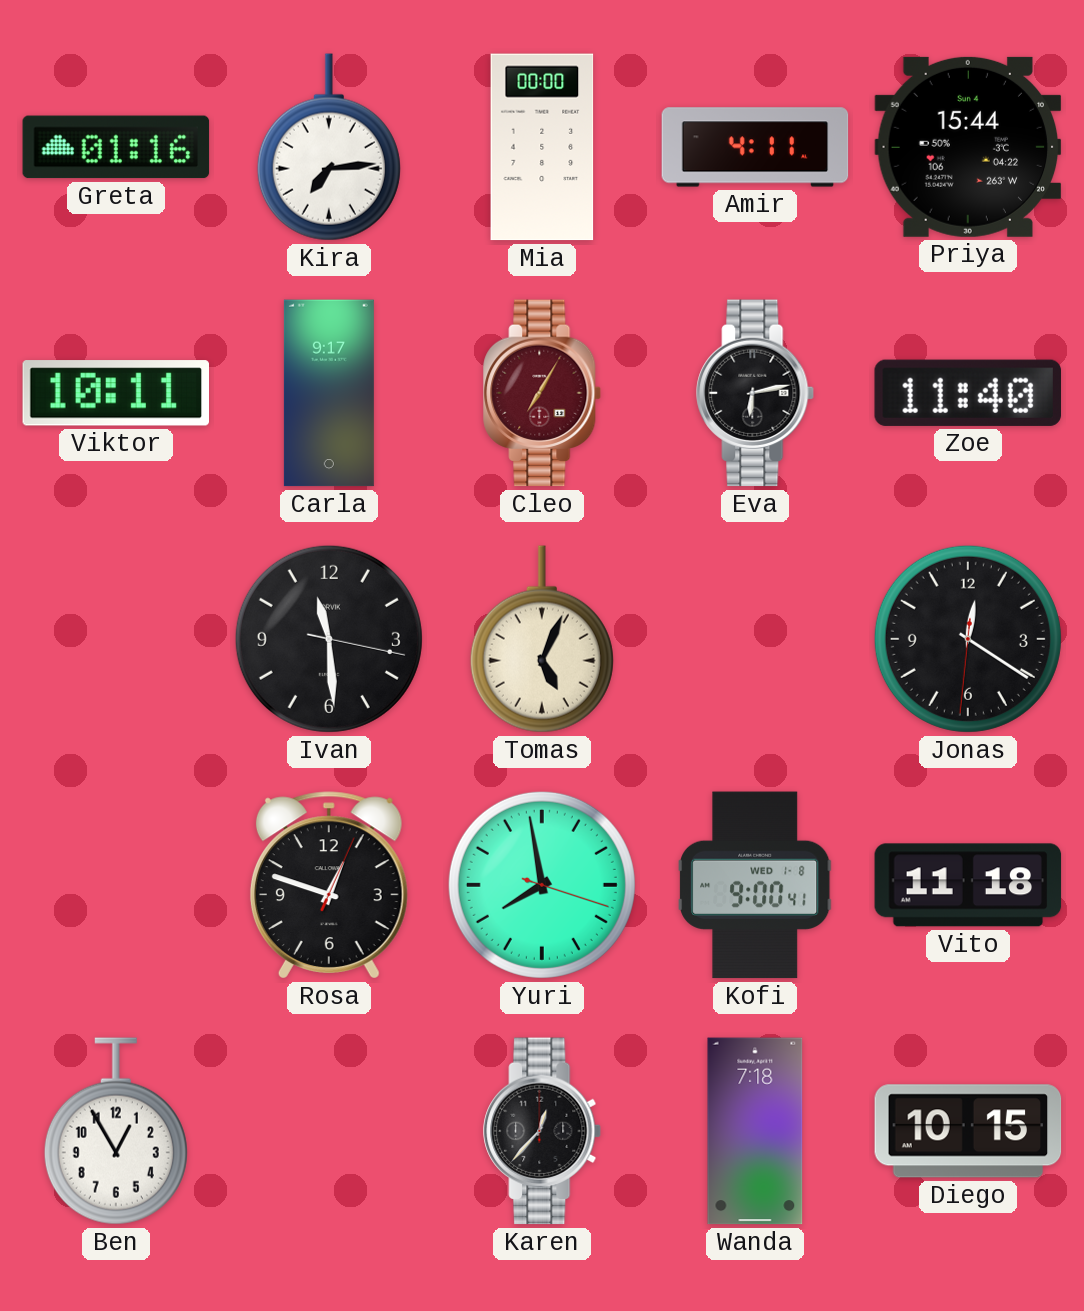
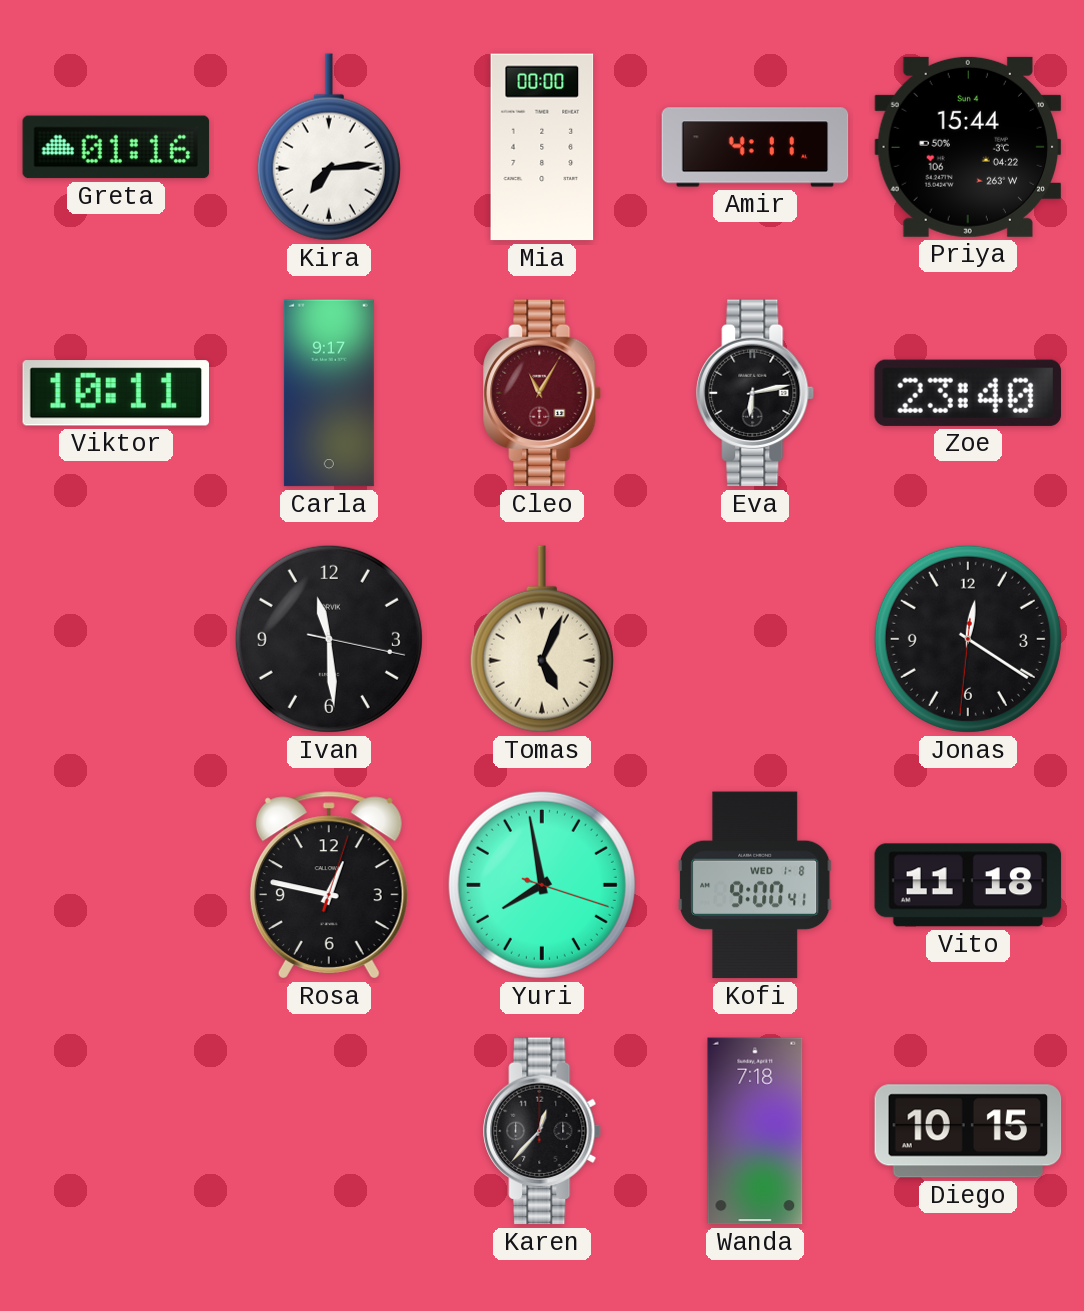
Cleo: 7:05 -> 11:05 (543, 393)
Zoe: 11:40 -> 23:40 (967, 393)
Rosa: 12:48 -> 12:47 (329, 885)
Ben: 12:55 -> none (116, 1131)
